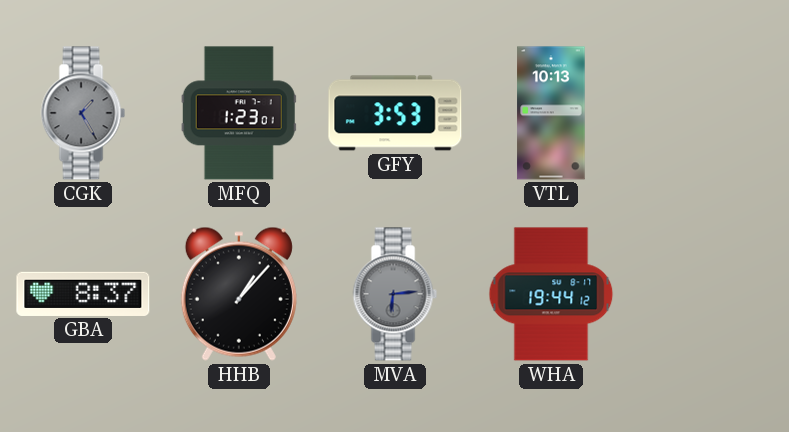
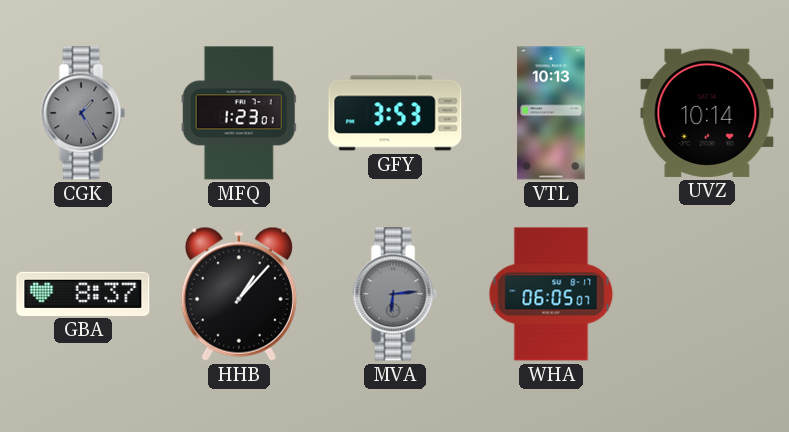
UVZ: none -> 10:14 (707, 113)
WHA: 19:44 -> 06:05 (551, 294)
